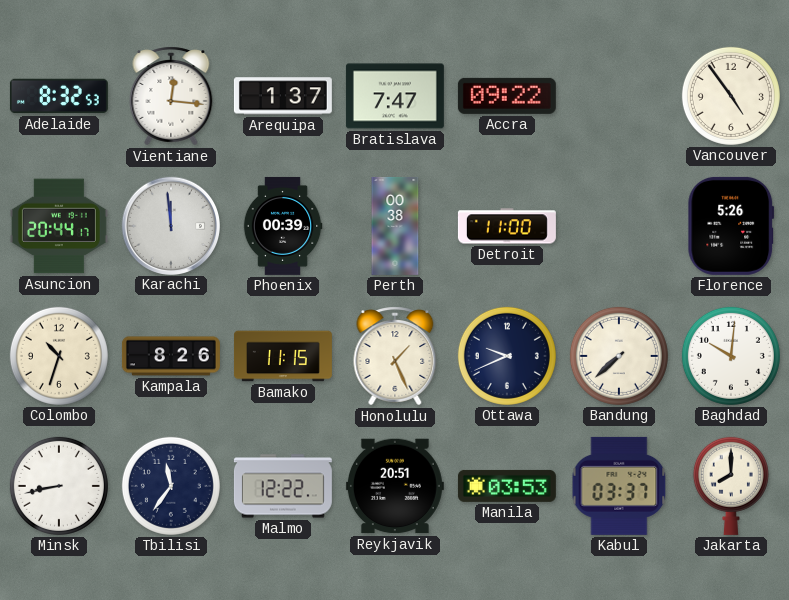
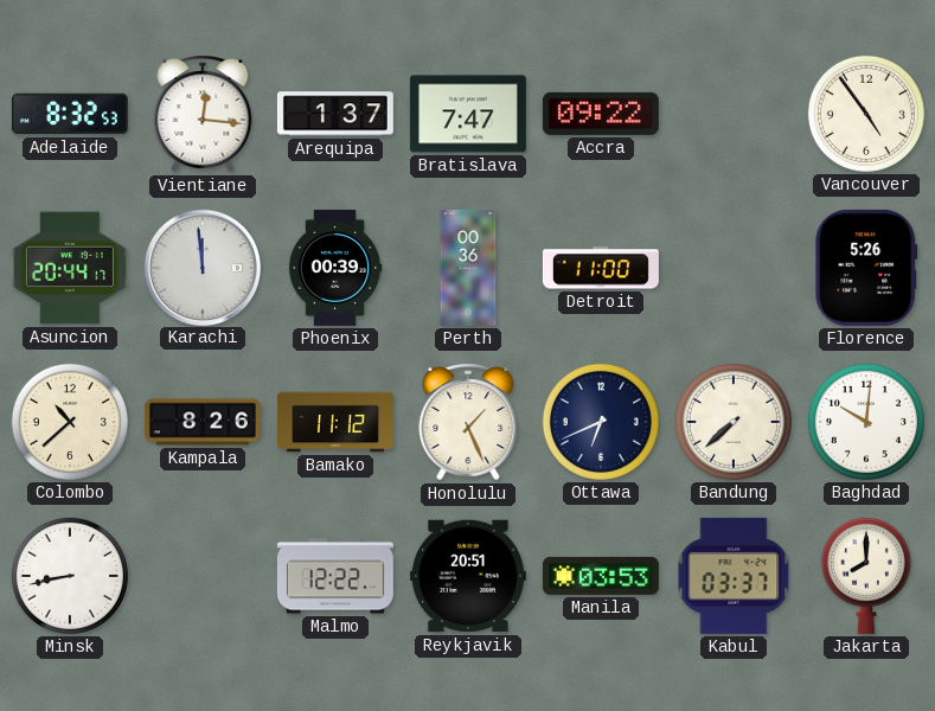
Perth: 00:38 -> 00:36 (468, 268)
Colombo: 10:33 -> 10:38 (70, 422)
Bamako: 11:15 -> 11:12 (335, 422)
Ottawa: 9:41 -> 6:41 (601, 422)
Tbilisi: 11:36 -> none (171, 486)
